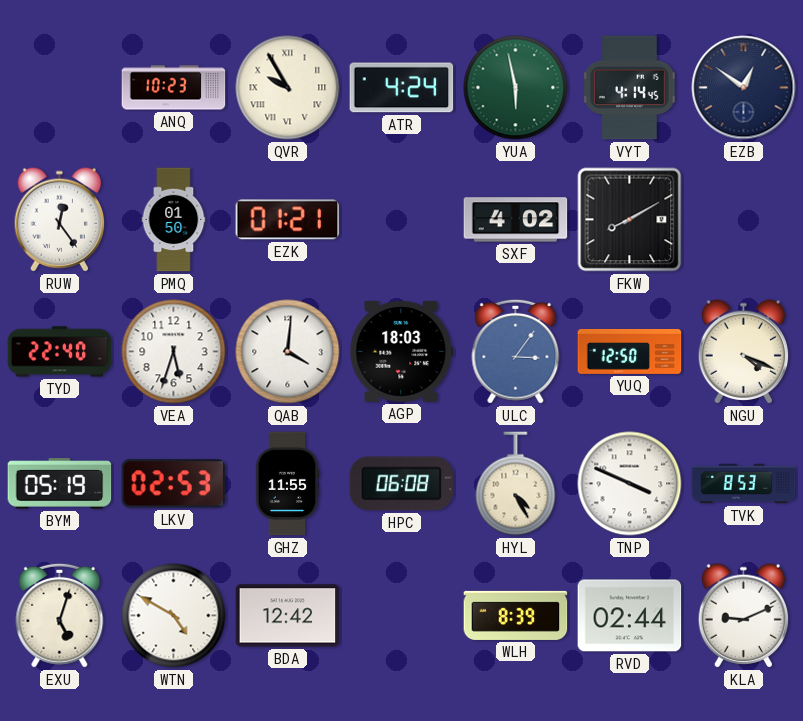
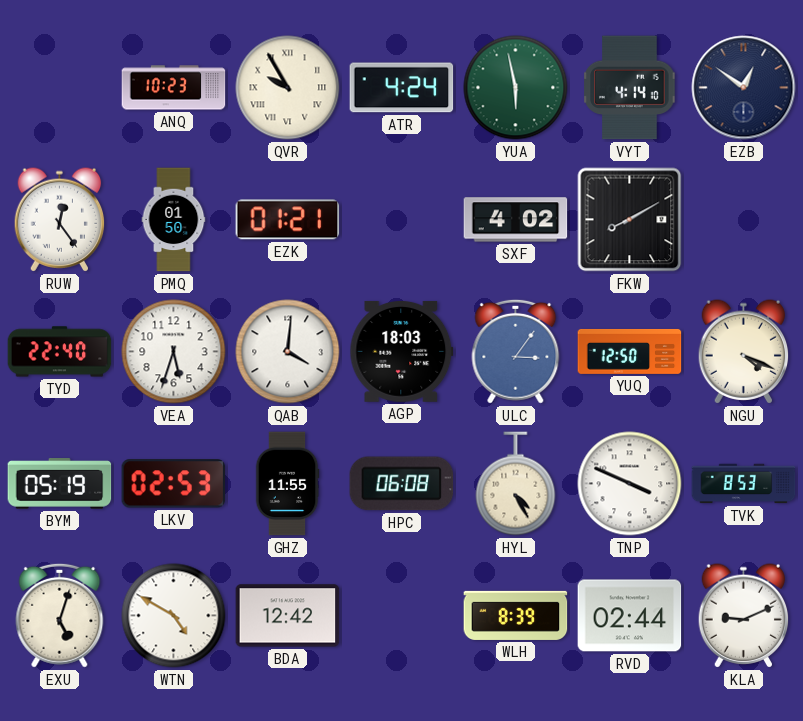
VYT: 4:14:45 -> 4:14:10 (630, 88)
